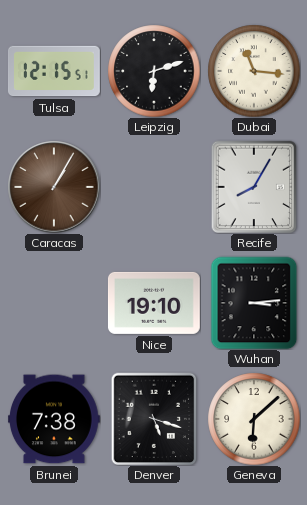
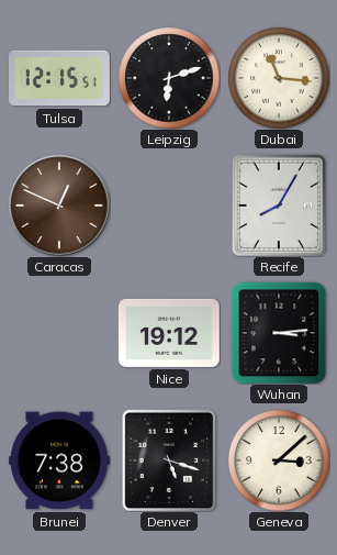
Caracas: 1:05 -> 12:49 (59, 206)
Nice: 19:10 -> 19:12 (169, 333)
Geneva: 6:08 -> 3:08 (279, 460)
